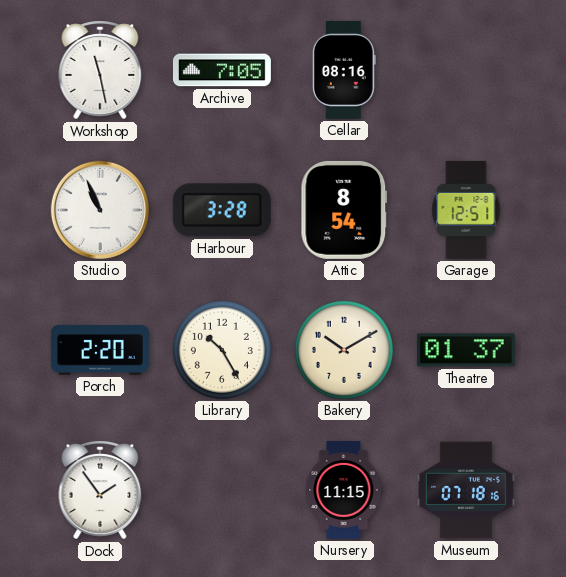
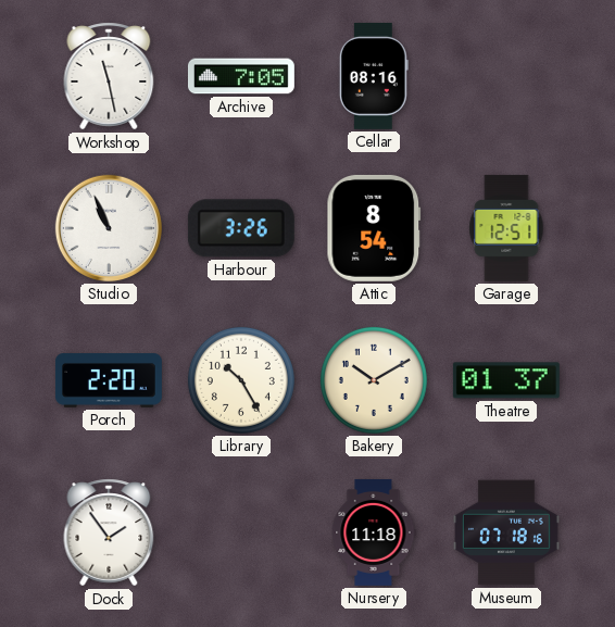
Harbour: 3:28 -> 3:26 (241, 228)
Nursery: 11:15 -> 11:18 (374, 532)
